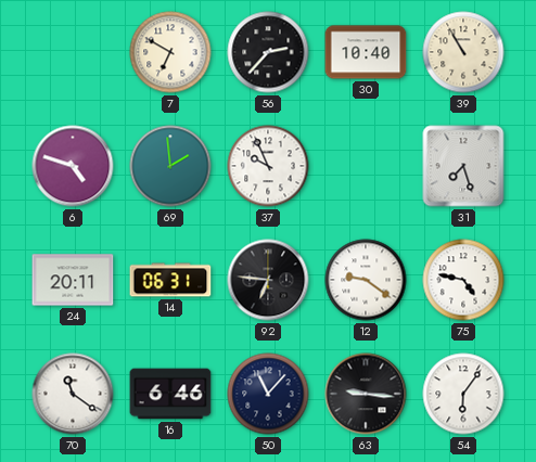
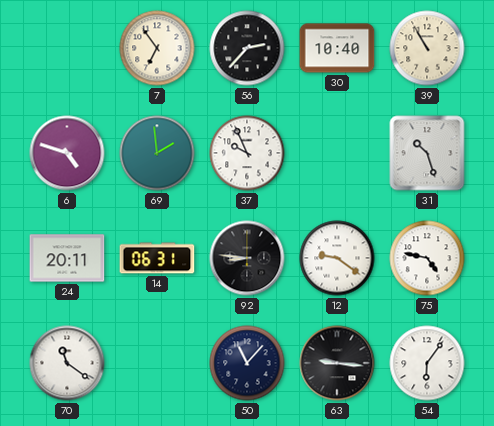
7: 6:50 -> 6:54 (157, 48)
31: 7:27 -> 10:27 (427, 153)
92: 6:46 -> 8:46 (247, 258)
16: 6:46 -> none (170, 394)
